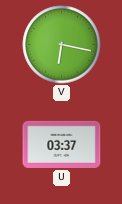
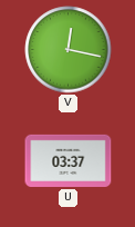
V: 6:17 -> 12:17 (69, 50)
